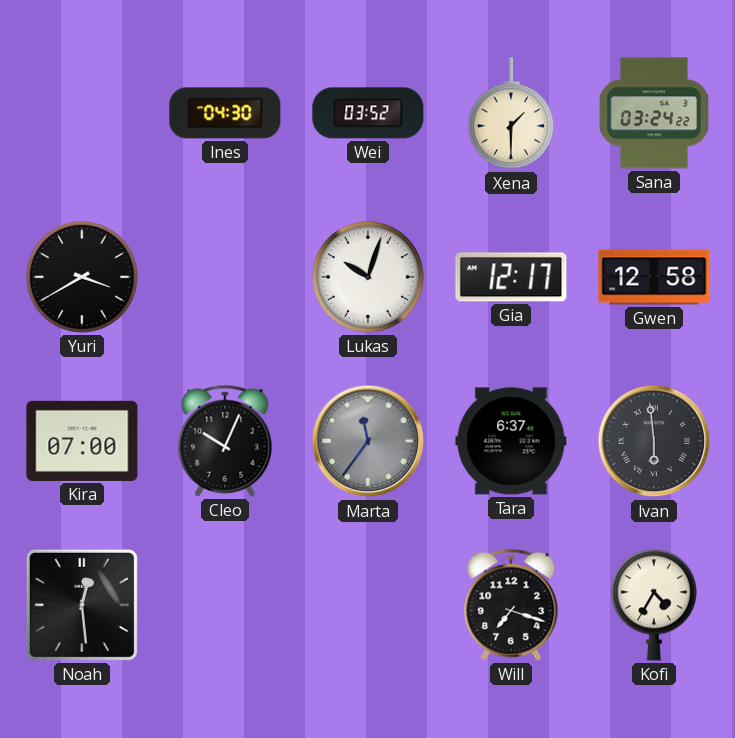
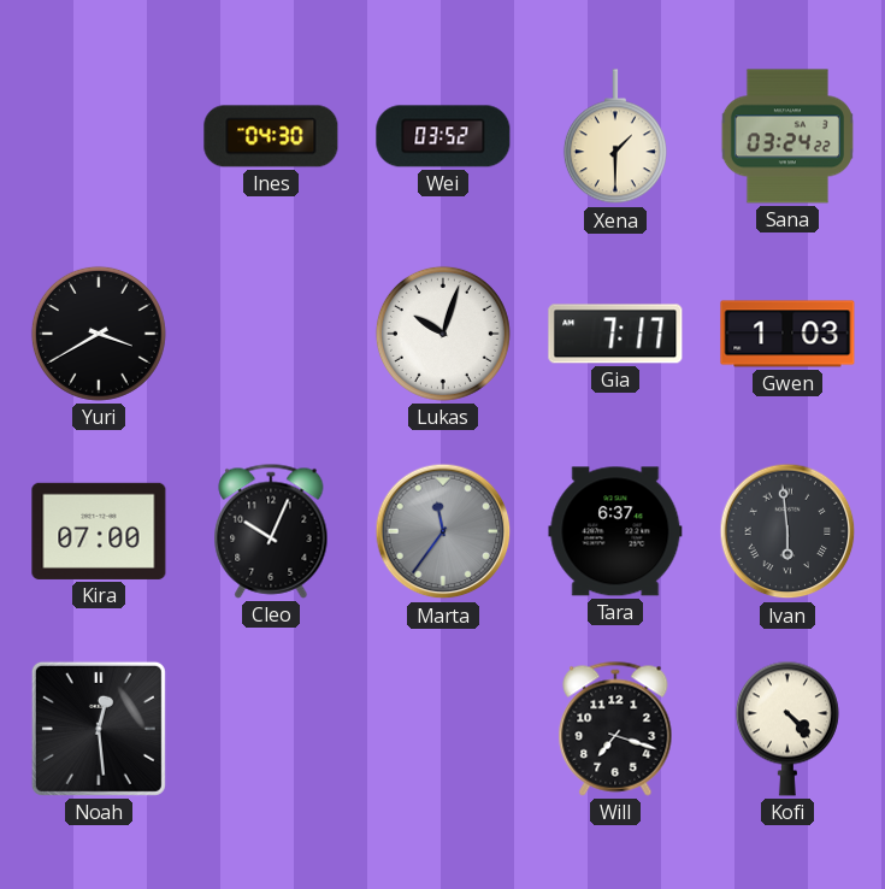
Gia: 12:17 -> 7:17 (615, 334)
Gwen: 12:58 -> 1:03 (787, 334)
Kofi: 4:35 -> 4:23 (787, 729)
